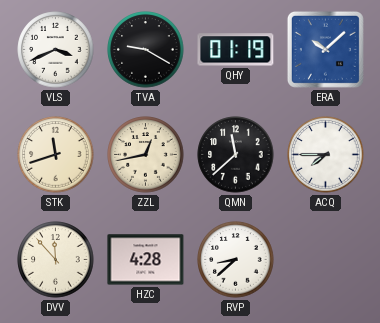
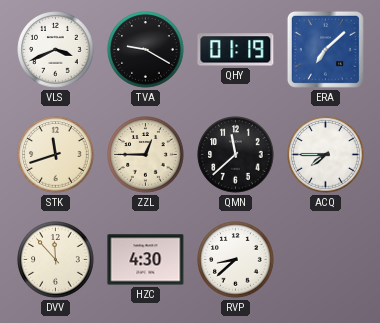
ERA: 10:08 -> 7:08 (325, 49)
ZZL: 12:43 -> 12:45 (146, 155)
HZC: 4:28 -> 4:30 (146, 260)
